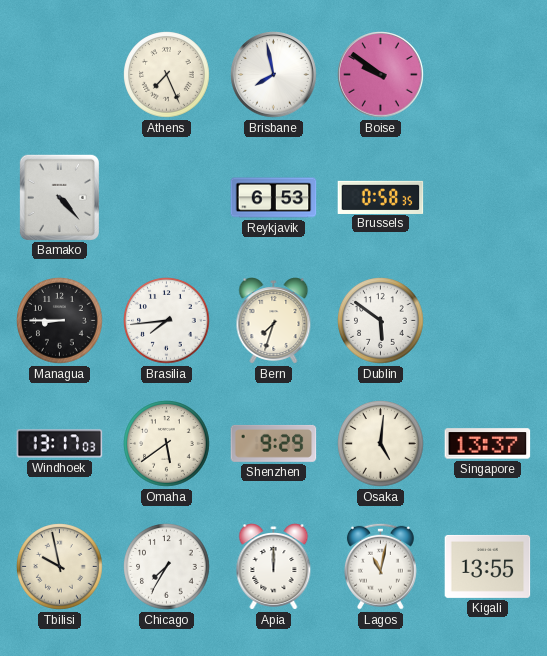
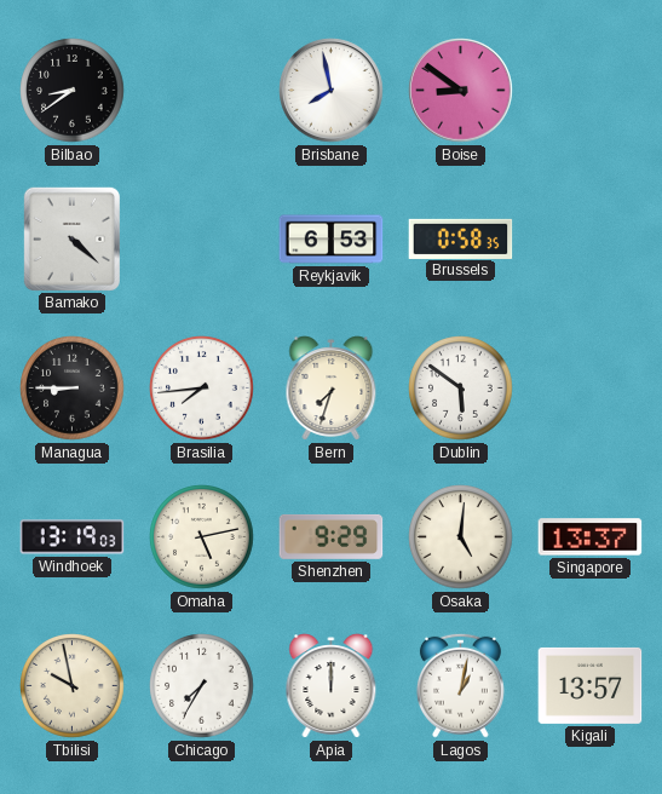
Bilbao: none -> 8:39 (73, 91)
Athens: 7:26 -> none (167, 75)
Boise: 9:51 -> 8:51 (461, 91)
Bamako: 4:23 -> 4:22 (71, 238)
Windhoek: 13:17 -> 13:19 (73, 537)
Omaha: 5:39 -> 5:13 (202, 537)
Lagos: 11:02 -> 1:02 (460, 685)
Kigali: 13:55 -> 13:57 (591, 685)
